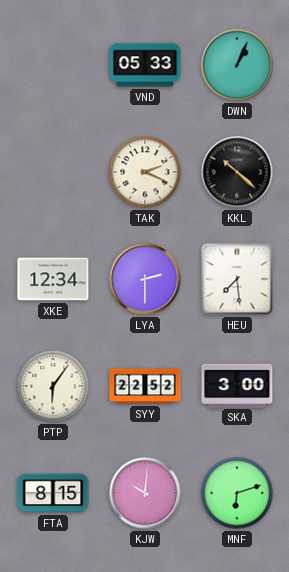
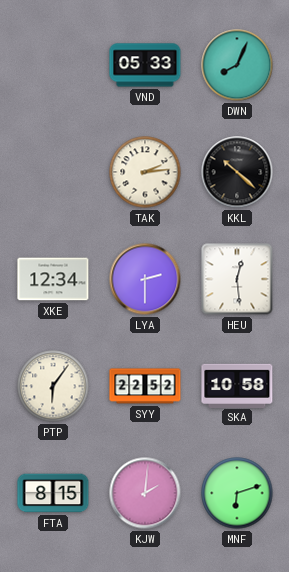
DWN: 1:04 -> 8:04 (237, 65)
TAK: 2:19 -> 2:14 (145, 172)
HEU: 7:29 -> 12:29 (237, 279)
SKA: 3:00 -> 10:58 (237, 385)
KJW: 10:01 -> 2:01 (145, 493)
